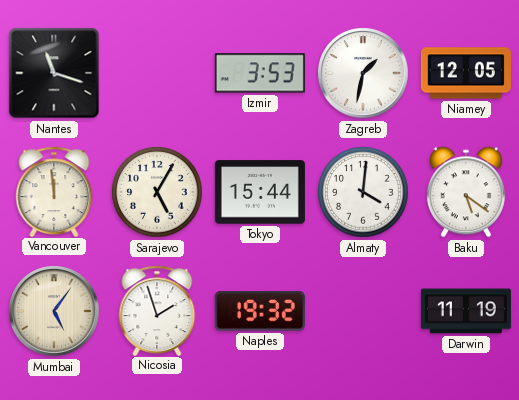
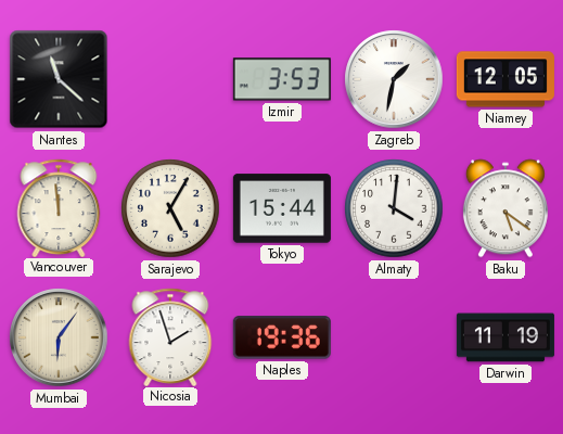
Nantes: 11:18 -> 11:22 (59, 79)
Mumbai: 5:06 -> 6:06 (59, 337)
Naples: 19:32 -> 19:36 (282, 337)
